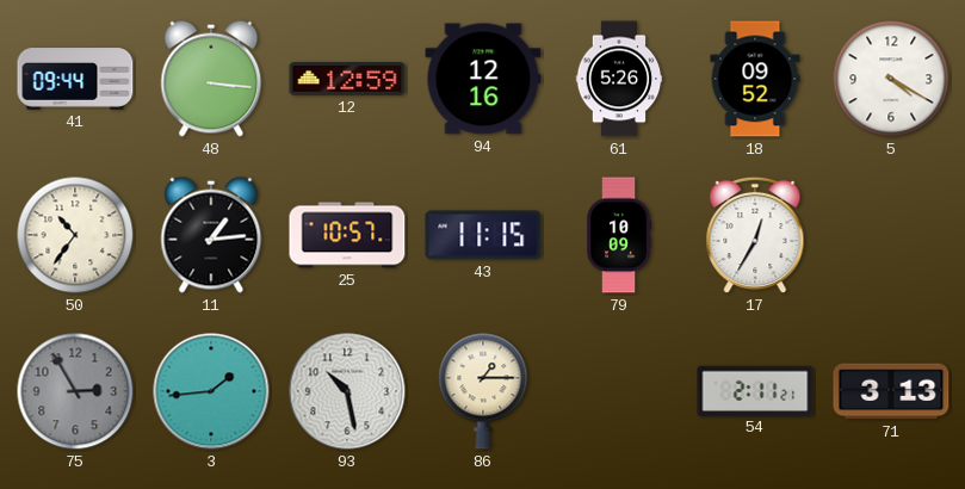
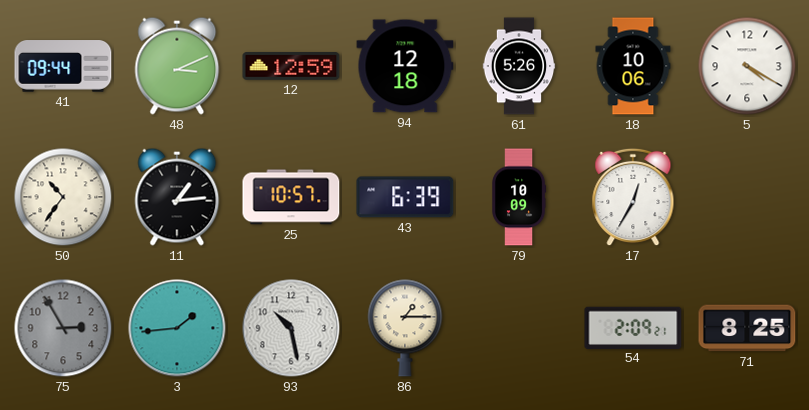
48: 3:16 -> 3:11 (177, 66)
94: 12:16 -> 12:18 (405, 66)
18: 09:52 -> 10:06 (633, 66)
43: 11:15 -> 6:39 (405, 197)
54: 2:11 -> 2:09 (633, 327)
71: 3:13 -> 8:25 (747, 328)
